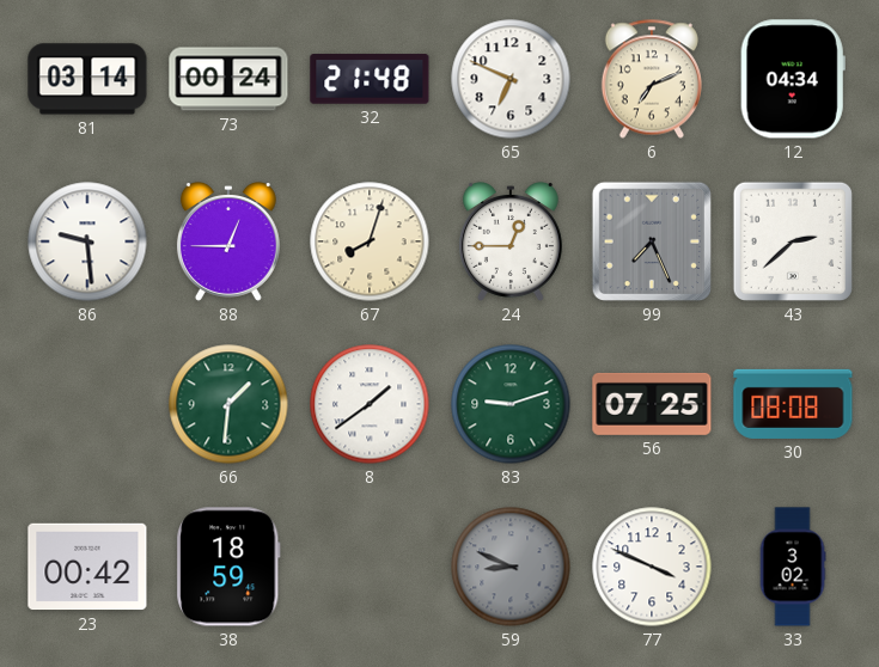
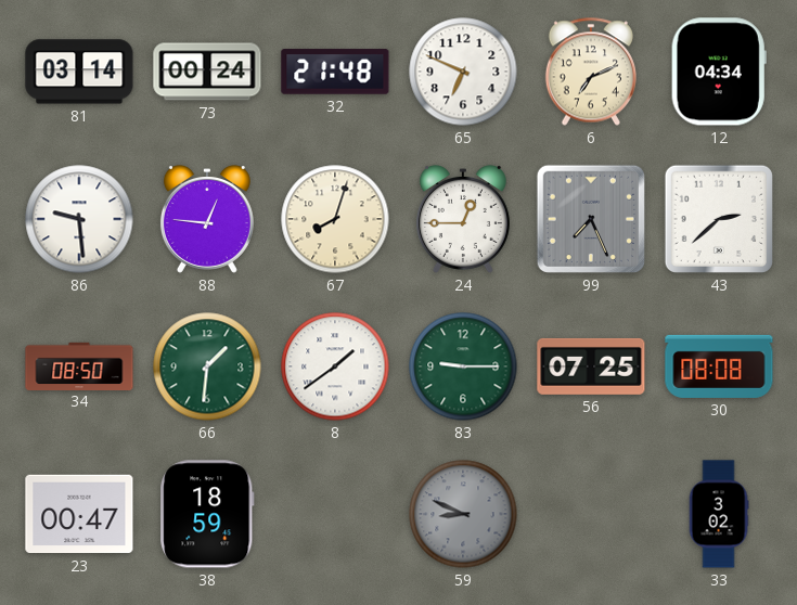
88: 12:45 -> 12:46 (207, 220)
34: none -> 08:50 (79, 365)
83: 9:12 -> 9:15 (463, 366)
23: 00:42 -> 00:47 (79, 514)
77: 3:49 -> none (652, 567)
